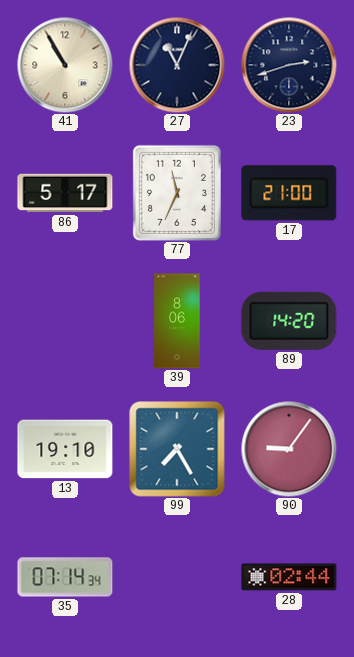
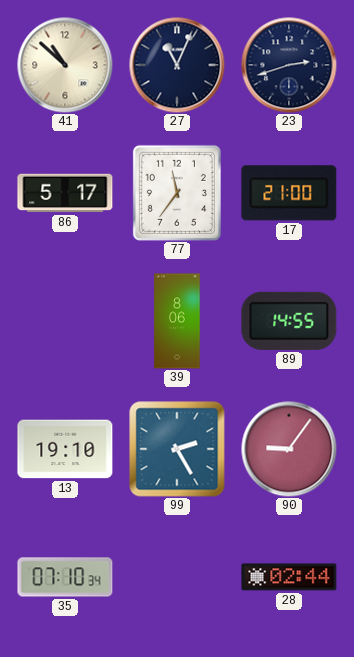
41: 10:55 -> 10:52 (65, 65)
77: 11:34 -> 11:36 (177, 193)
89: 14:20 -> 14:55 (289, 321)
99: 7:25 -> 2:25 (177, 449)
35: 07:14 -> 07:10 (65, 577)
